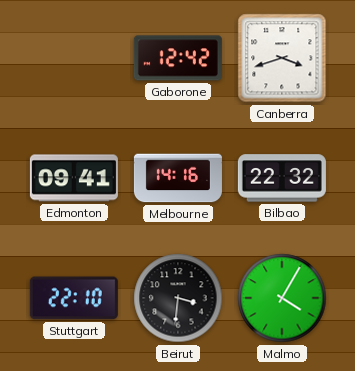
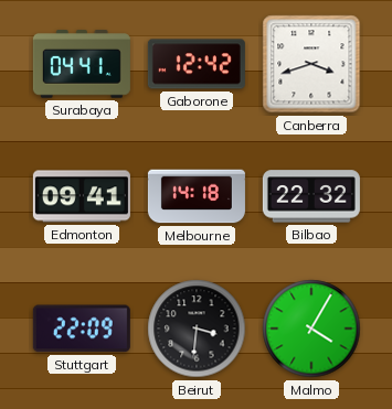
Surabaya: none -> 04:41 (82, 64)
Melbourne: 14:16 -> 14:18 (197, 196)
Stuttgart: 22:10 -> 22:09 (82, 329)
